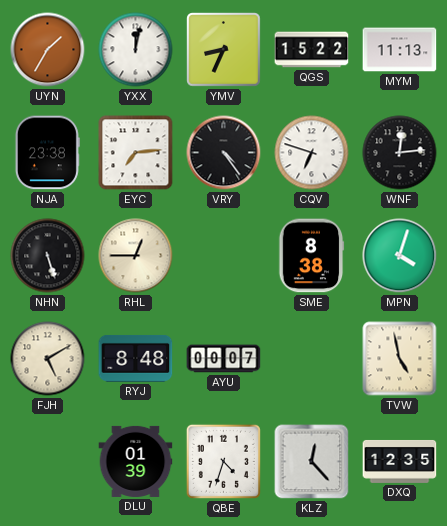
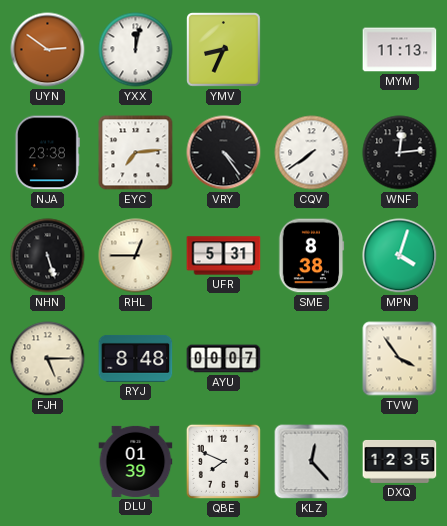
UYN: 1:35 -> 2:51 (48, 50)
QGS: 15:22 -> none (312, 50)
CQV: 6:48 -> 7:39 (312, 153)
UFR: none -> 5:31 (224, 256)
FJH: 5:10 -> 5:15 (48, 359)
TVW: 4:58 -> 3:54 (400, 359)
QBE: 4:33 -> 7:49 (223, 461)
